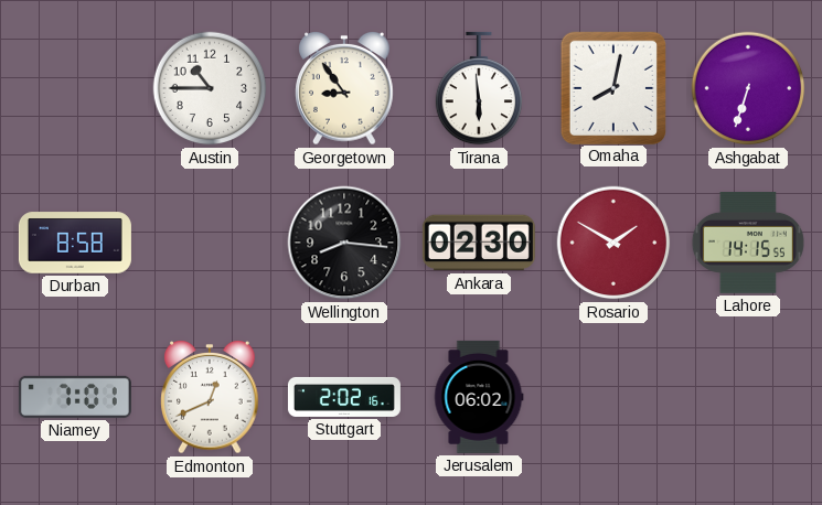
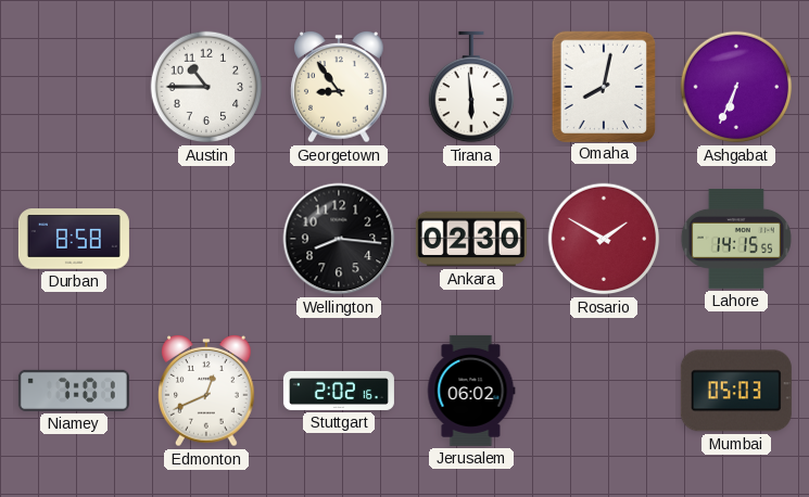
Ashgabat: 6:33 -> 6:34 (736, 87)
Mumbai: none -> 05:03 (736, 391)
